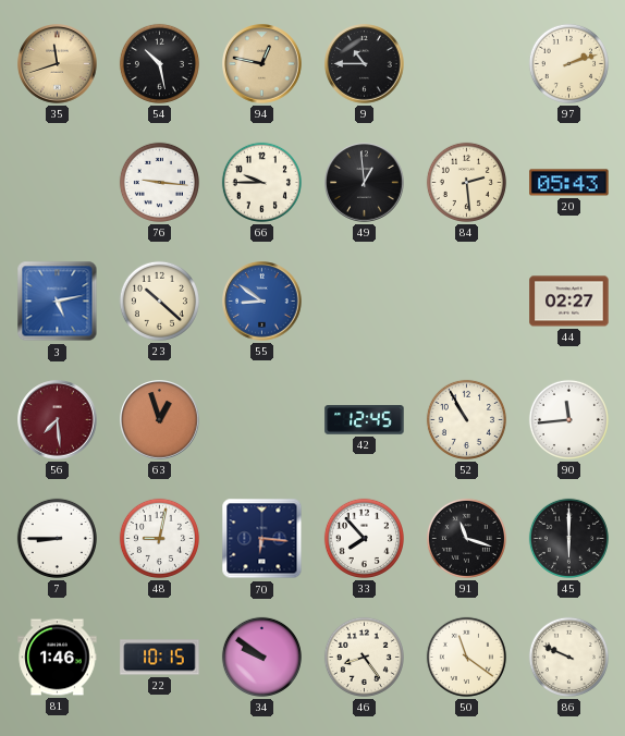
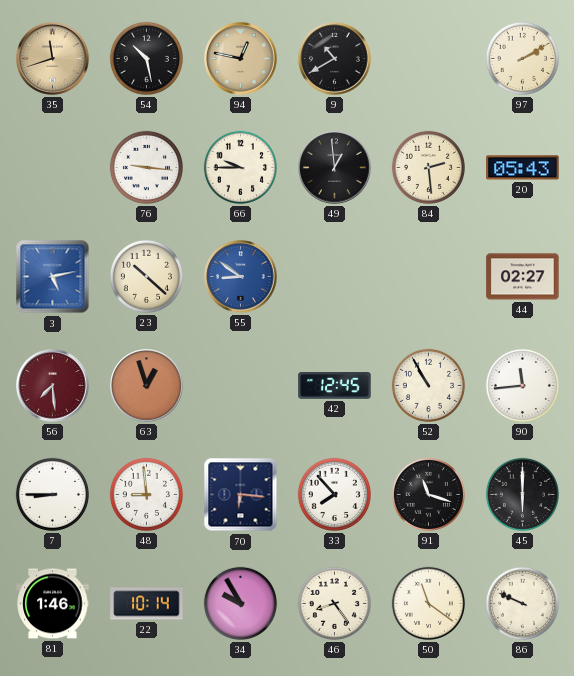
9: 10:45 -> 10:40 (335, 59)
97: 2:12 -> 2:10 (522, 58)
48: 9:02 -> 8:59 (146, 494)
22: 10:15 -> 10:14 (147, 604)
34: 9:51 -> 9:55 (240, 603)
